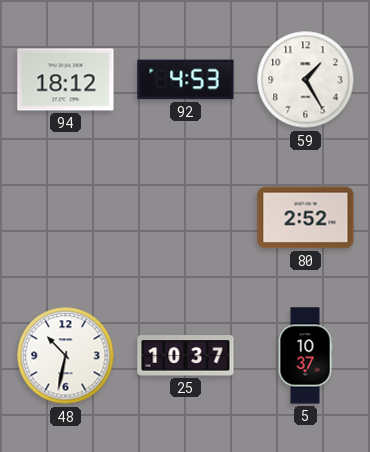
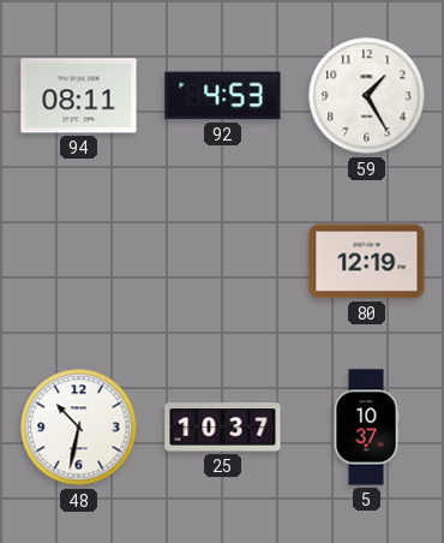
94: 18:12 -> 08:11 (79, 96)
80: 2:52 -> 12:19 (367, 262)
